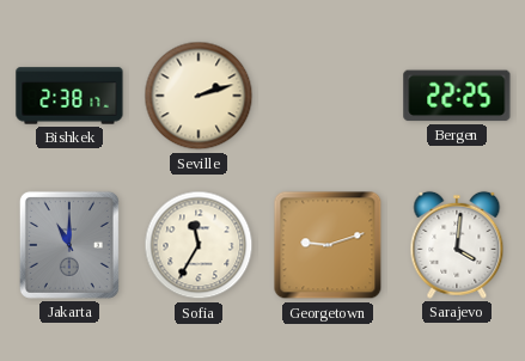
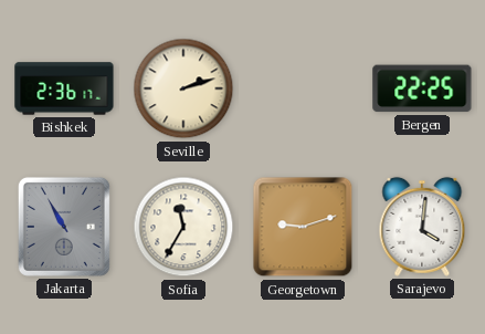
Bishkek: 2:38 -> 2:36 (64, 88)
Jakarta: 11:00 -> 10:55 (64, 227)
